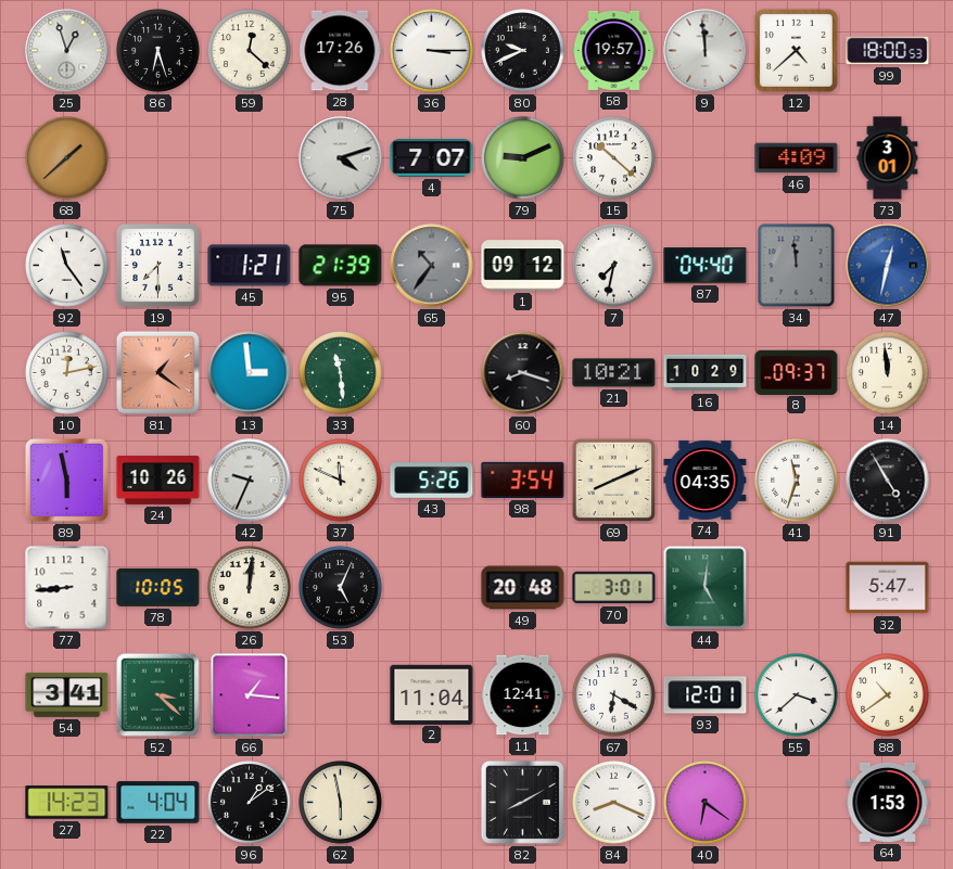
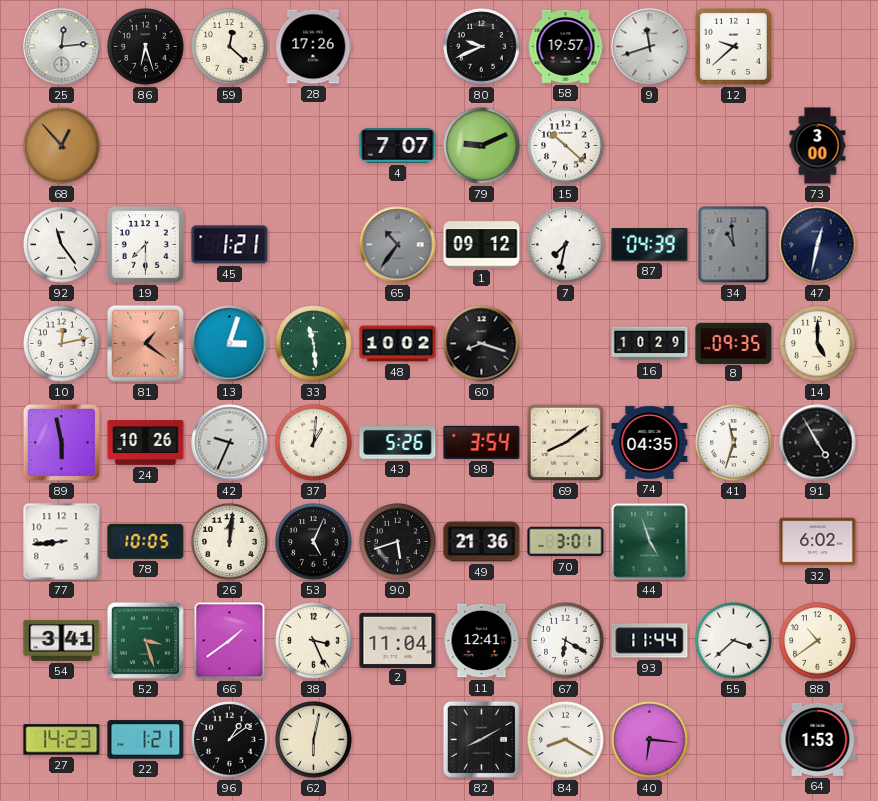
25: 12:57 -> 12:14 (62, 47)
36: 3:15 -> none (432, 51)
9: 11:59 -> 11:42 (650, 47)
12: 4:38 -> 9:38 (733, 46)
99: 18:00 -> none (888, 51)
68: 1:38 -> 12:53 (62, 146)
75: 4:12 -> none (341, 158)
46: 4:09 -> none (797, 158)
73: 3:01 -> 3:00 (818, 146)
95: 21:39 -> none (341, 266)
87: 04:40 -> 04:39 (650, 245)
34: 11:59 -> 10:59 (734, 245)
47 dial: blue -> navy (818, 245)
13: 2:59 -> 3:03 (230, 344)
48: none -> 10:02 (398, 344)
21: 10:21 -> none (614, 373)
8: 09:37 -> 09:35 (734, 343)
14: 11:59 -> 5:00 (818, 344)
37: 11:49 -> 1:01 (314, 443)
69: 8:11 -> 8:09 (566, 443)
90: none -> 5:42 (398, 542)
49: 20:48 -> 21:36 (482, 542)
44: 5:01 -> 4:57 (650, 542)
32: 5:47 -> 6:02 (818, 542)
52: 3:22 -> 3:27 (145, 640)
66: 1:16 -> 1:39 (230, 641)
38: none -> 3:26 (314, 641)
93: 12:01 -> 11:44 (650, 641)
22: 4:04 -> 1:21 (146, 740)
62: 5:58 -> 6:02 (314, 740)
84: 8:19 -> 8:20 (566, 740)
40: 6:21 -> 6:16 (650, 740)
